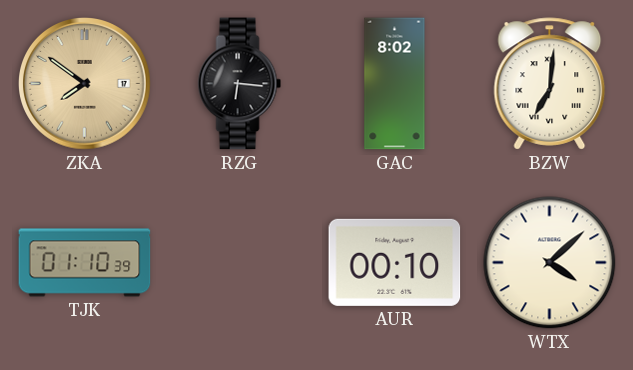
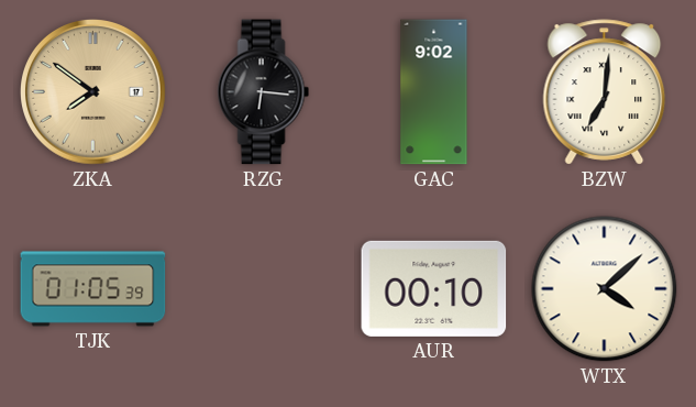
GAC: 8:02 -> 9:02 (434, 92)
TJK: 01:10 -> 01:05 (93, 289)
